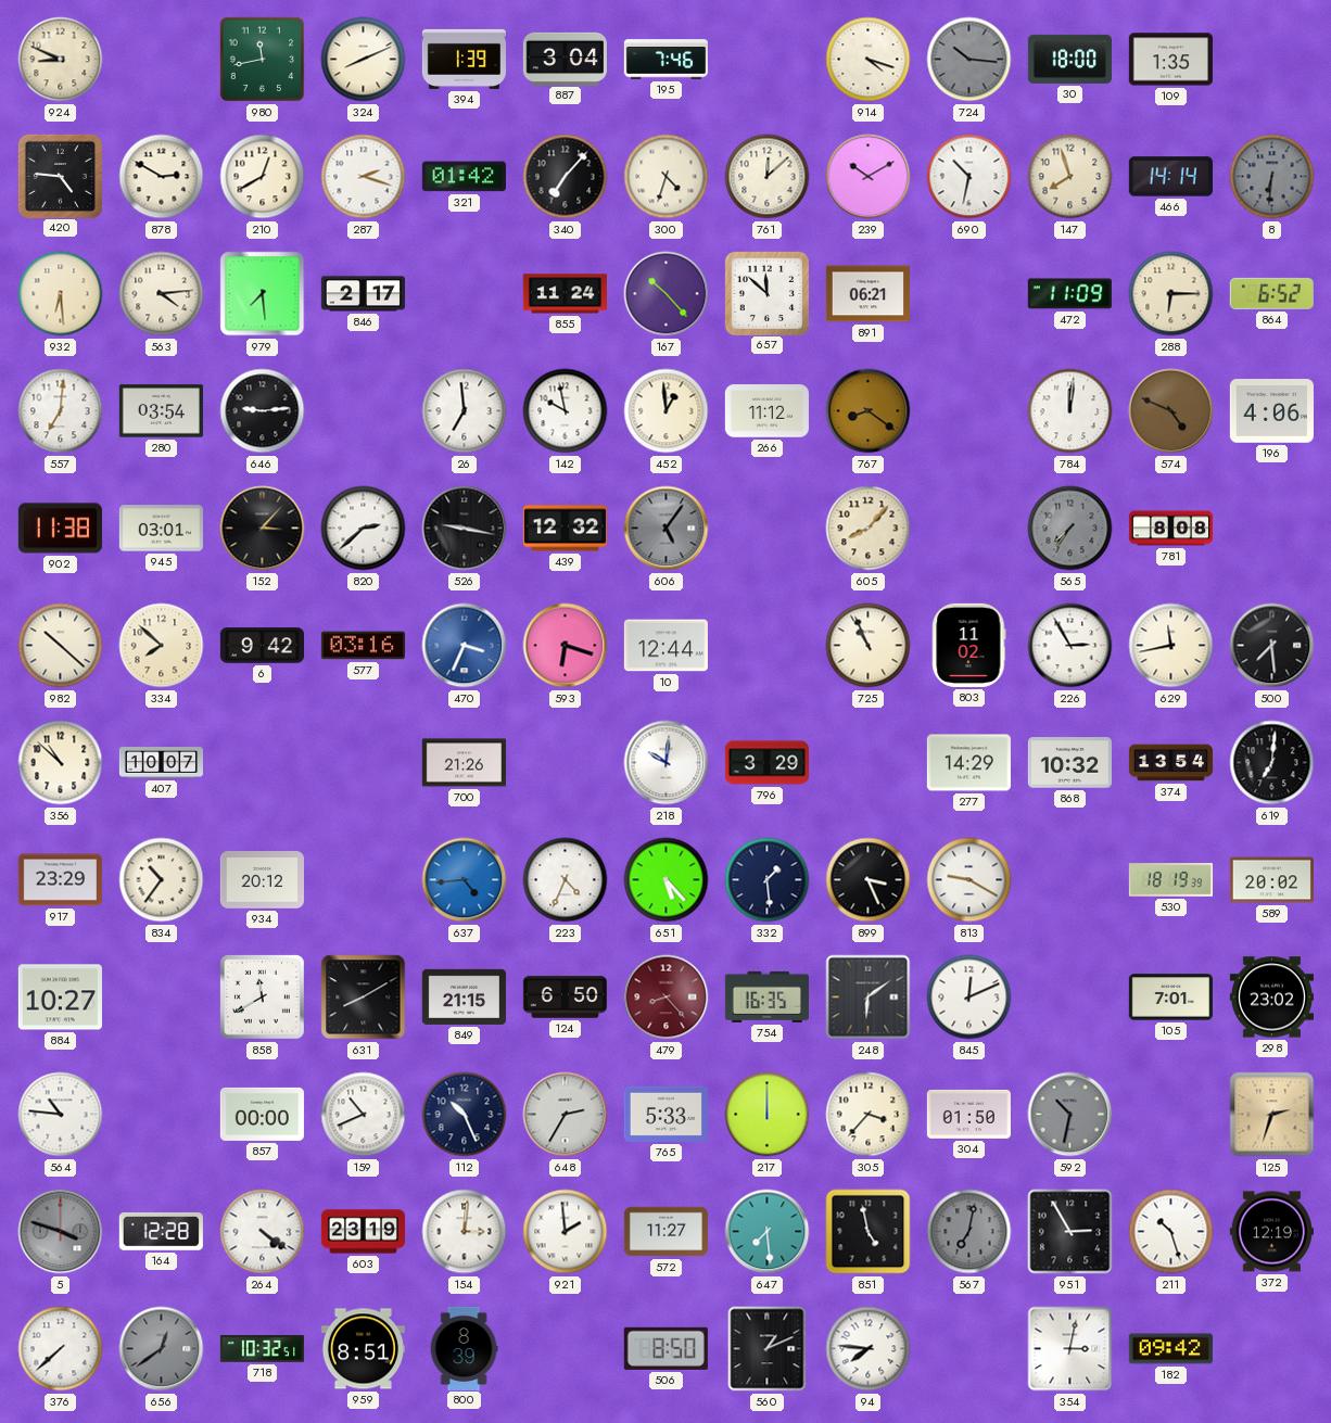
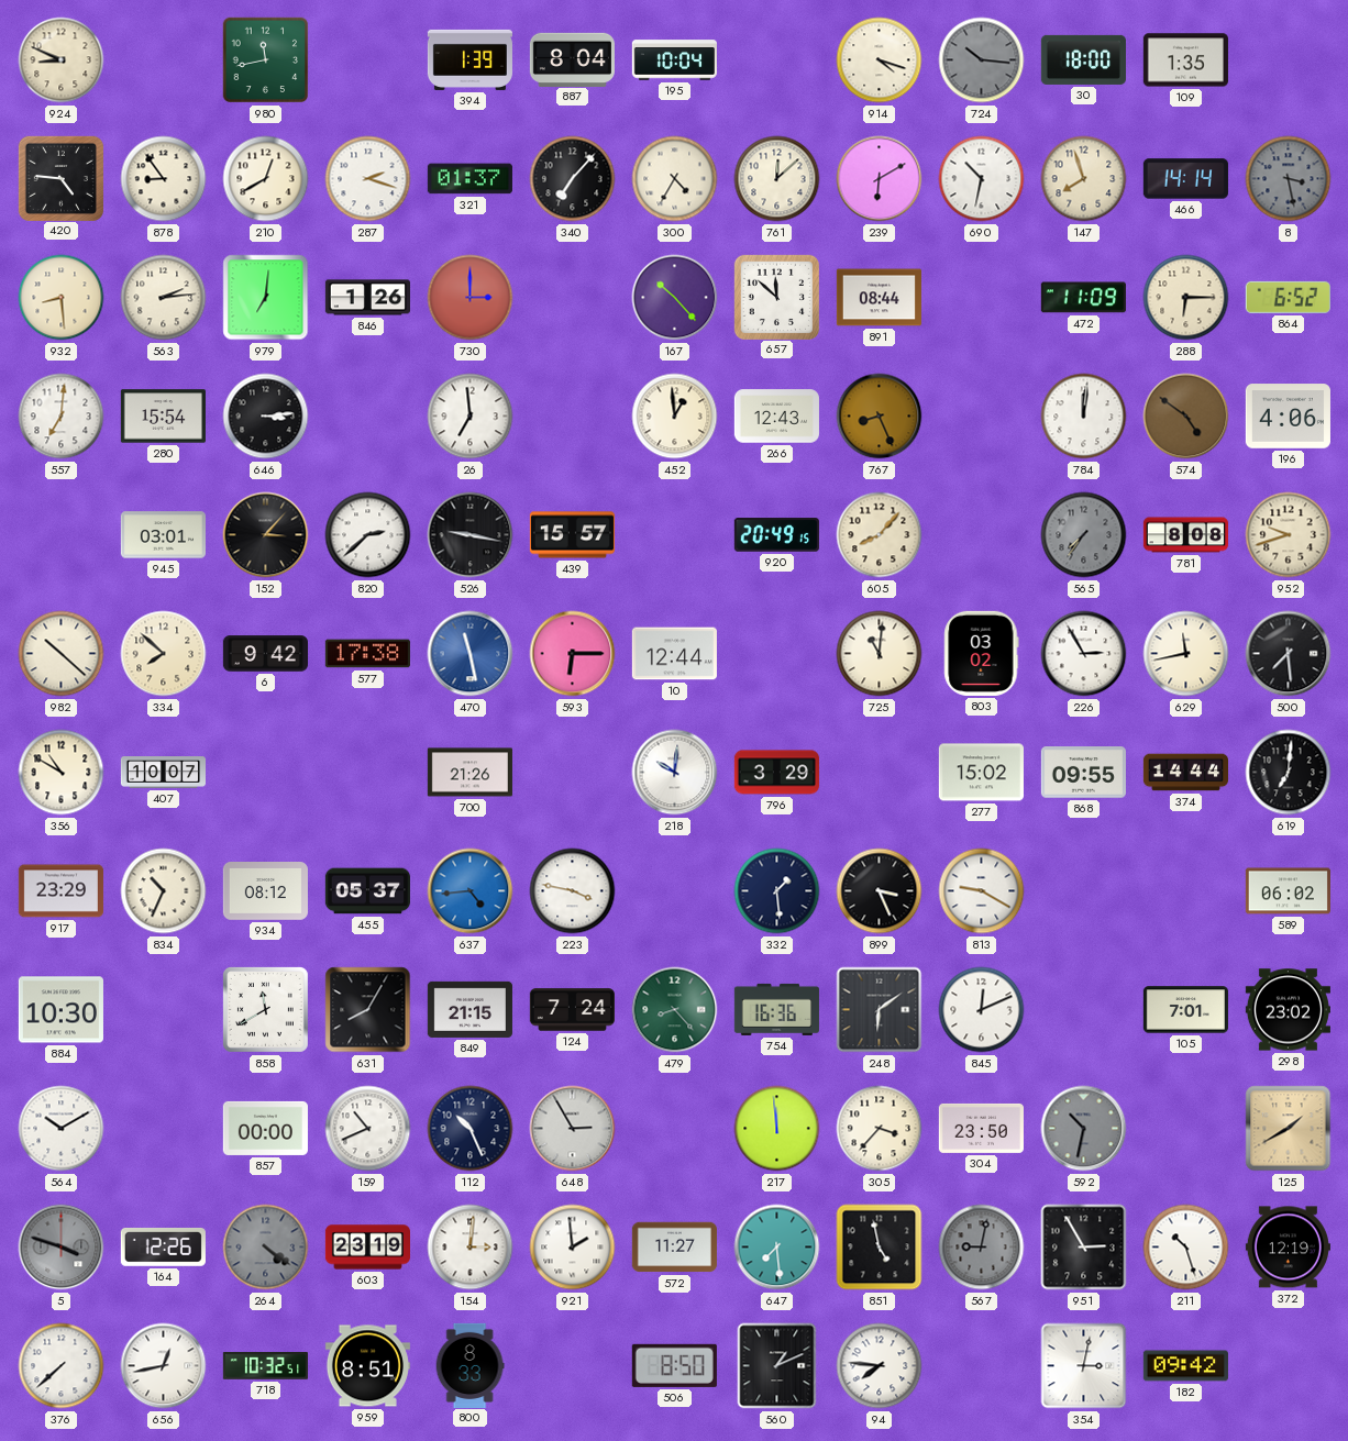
324: 8:11 -> none (364, 60)
887: 3:04 -> 8:04 (572, 59)
195: 7:46 -> 10:04 (674, 60)
878: 2:50 -> 8:54 (164, 179)
321: 01:42 -> 01:37 (469, 179)
300: 4:33 -> 4:35 (675, 179)
239: 10:10 -> 6:10 (880, 179)
8: 6:31 -> 3:28 (1289, 179)
932: 6:29 -> 8:29 (62, 298)
563: 4:14 -> 2:14 (164, 298)
979: 7:29 -> 7:01 (266, 298)
846: 2:17 -> 1:26 (367, 298)
730: none -> 3:00 (471, 298)
855: 11:24 -> none (565, 294)
891: 06:21 -> 08:44 (879, 298)
280: 03:54 -> 15:54 (163, 417)
646: 9:14 -> 3:14 (266, 417)
142: 9:58 -> none (566, 411)
266: 11:12 -> 12:43 (776, 417)
767: 8:21 -> 8:26 (880, 417)
574: 4:49 -> 4:51 (1186, 417)
902: 11:38 -> none (60, 529)
439: 12:32 -> 15:57 (572, 535)
606: 5:06 -> none (667, 529)
920: none -> 20:49 (776, 535)
952: none -> 9:42 (1289, 535)
577: 03:16 -> 17:38 (367, 654)
470: 3:34 -> 11:28 (471, 654)
593: 6:18 -> 6:15 (573, 654)
725: 10:56 -> 11:01 (880, 654)
803: 11:02 -> 03:02 (982, 653)
356: 10:52 -> 10:50 (62, 773)
277: 14:29 -> 15:02 (981, 773)
868: 10:32 -> 09:55 (1083, 773)
374: 13:54 -> 14:44 (1185, 773)
834: 10:36 -> 10:34 (164, 891)
934: 20:12 -> 08:12 (265, 891)
455: none -> 05:37 (367, 891)
223: 4:34 -> 3:47 (573, 891)
651: 5:23 -> none (667, 880)
530: 18:19 -> none (1170, 880)
589: 20:02 -> 06:02 (1288, 891)
884: 10:27 -> 10:30 (60, 1010)
631: 8:10 -> 8:05 (368, 1010)
124: 6:50 -> 7:24 (572, 1010)
479 dial: burgundy -> green (675, 1010)
754: 16:35 -> 16:36 (776, 1009)
564: 10:46 -> 10:10 (62, 1129)
648: 2:35 -> 2:55 (573, 1129)
765: 5:33 -> none (665, 1114)
217: 12:00 -> 11:59 (777, 1129)
304: 01:50 -> 23:50 (981, 1128)
125: 2:33 -> 1:40 (1289, 1129)
164: 12:28 -> 12:26 (163, 1246)
264 dial: white -> grey (266, 1248)
567: 7:02 -> 9:02 (982, 1248)
656: 12:39 -> 12:43 (164, 1366)
656 dial: grey -> white (164, 1366)
800: 8:39 -> 8:33 (469, 1365)
